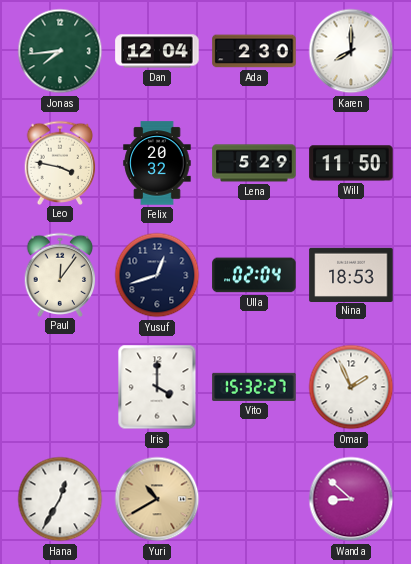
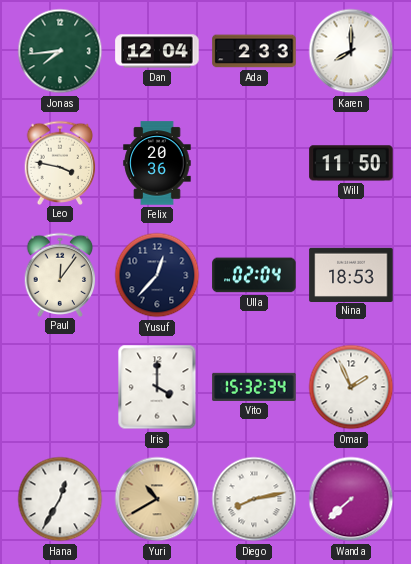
Ada: 2:30 -> 2:33 (254, 51)
Felix: 20:32 -> 20:36 (157, 163)
Lena: 5:29 -> none (254, 163)
Yusuf: 12:42 -> 12:37 (157, 275)
Vito: 15:32:27 -> 15:32:34 (254, 387)
Diego: none -> 8:13 (254, 499)
Wanda: 8:52 -> 7:38 (351, 499)
